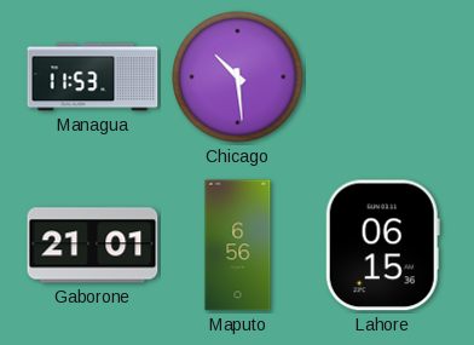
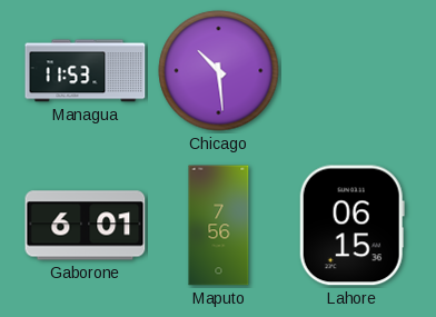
Gaborone: 21:01 -> 6:01 (86, 226)
Maputo: 6:56 -> 7:56 (219, 226)
